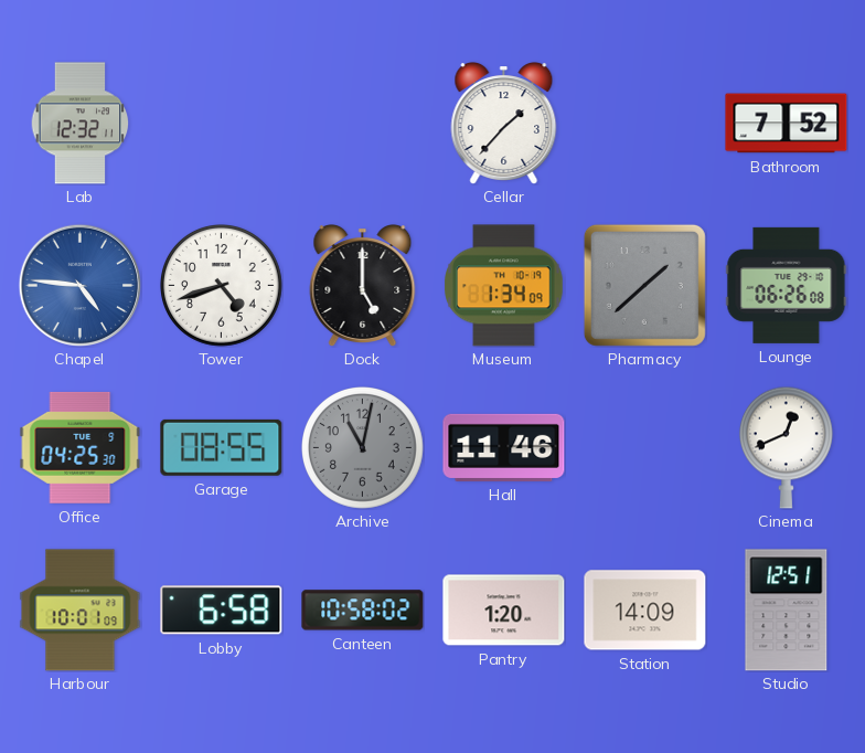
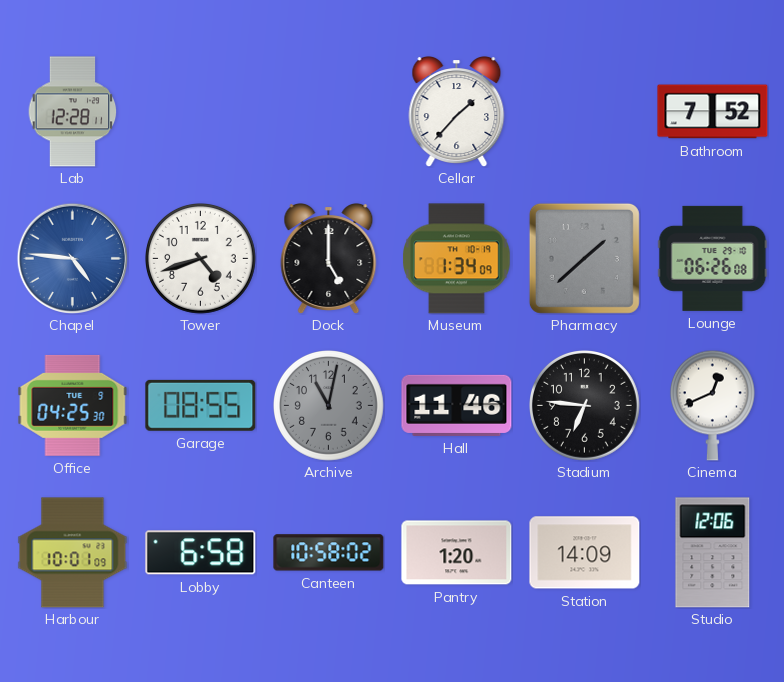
Lab: 12:32 -> 12:28 (73, 112)
Stadium: none -> 6:46 (585, 406)
Studio: 12:51 -> 12:06 (713, 553)
